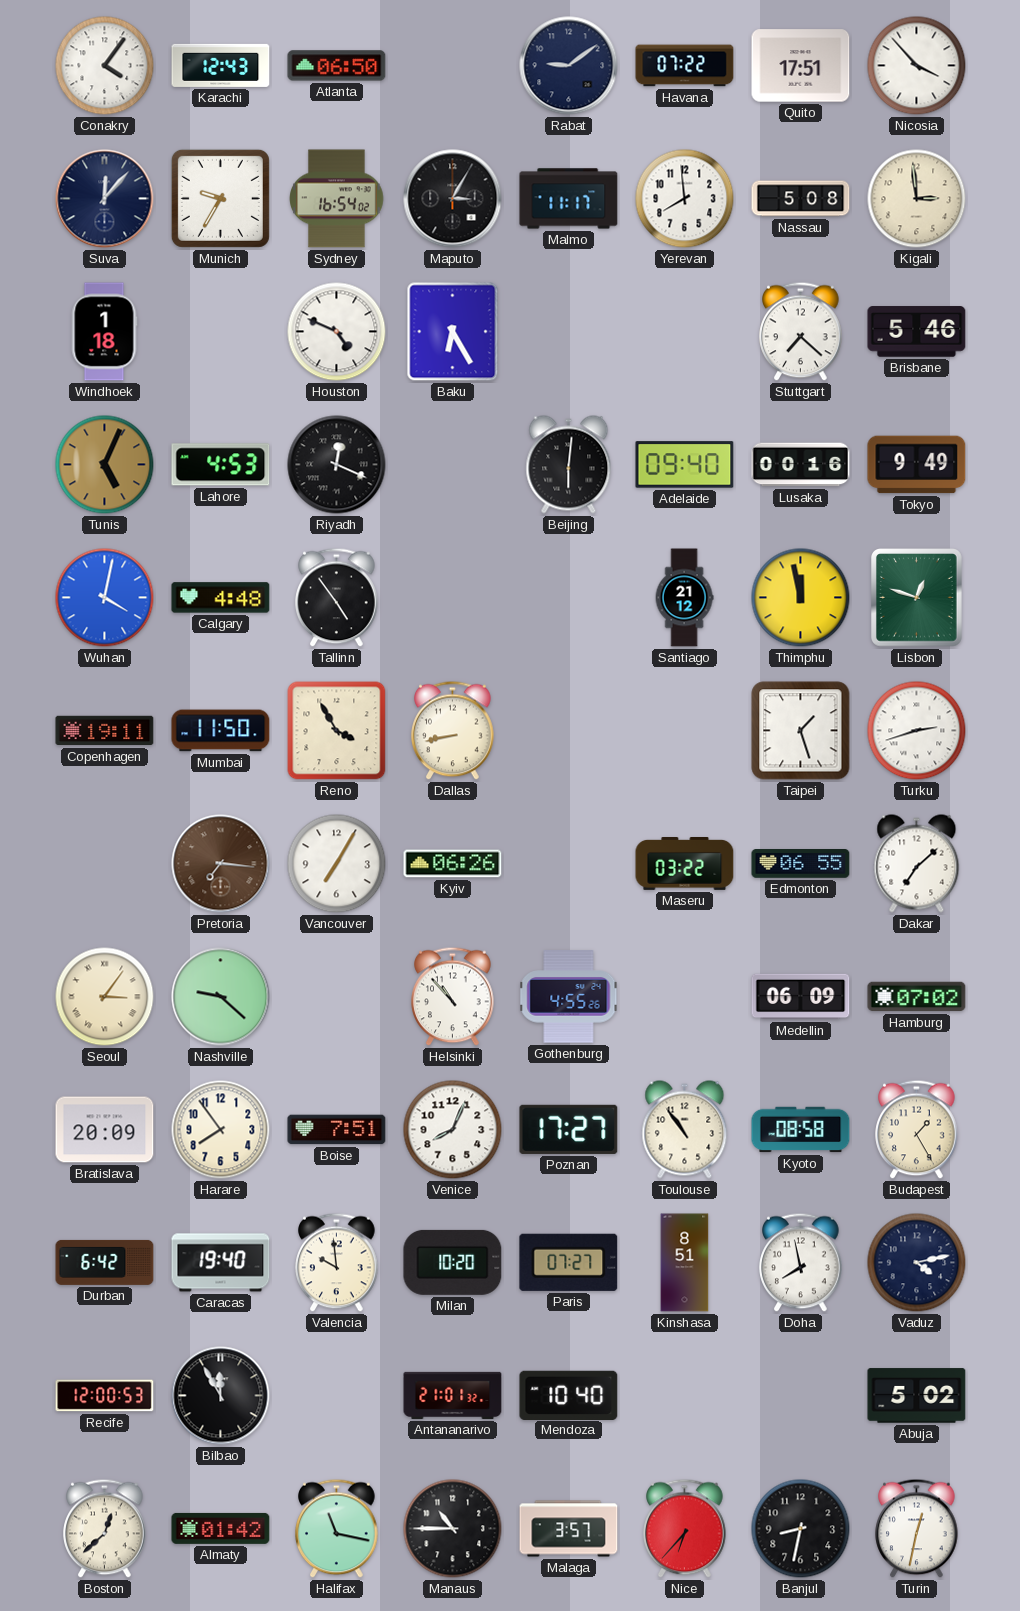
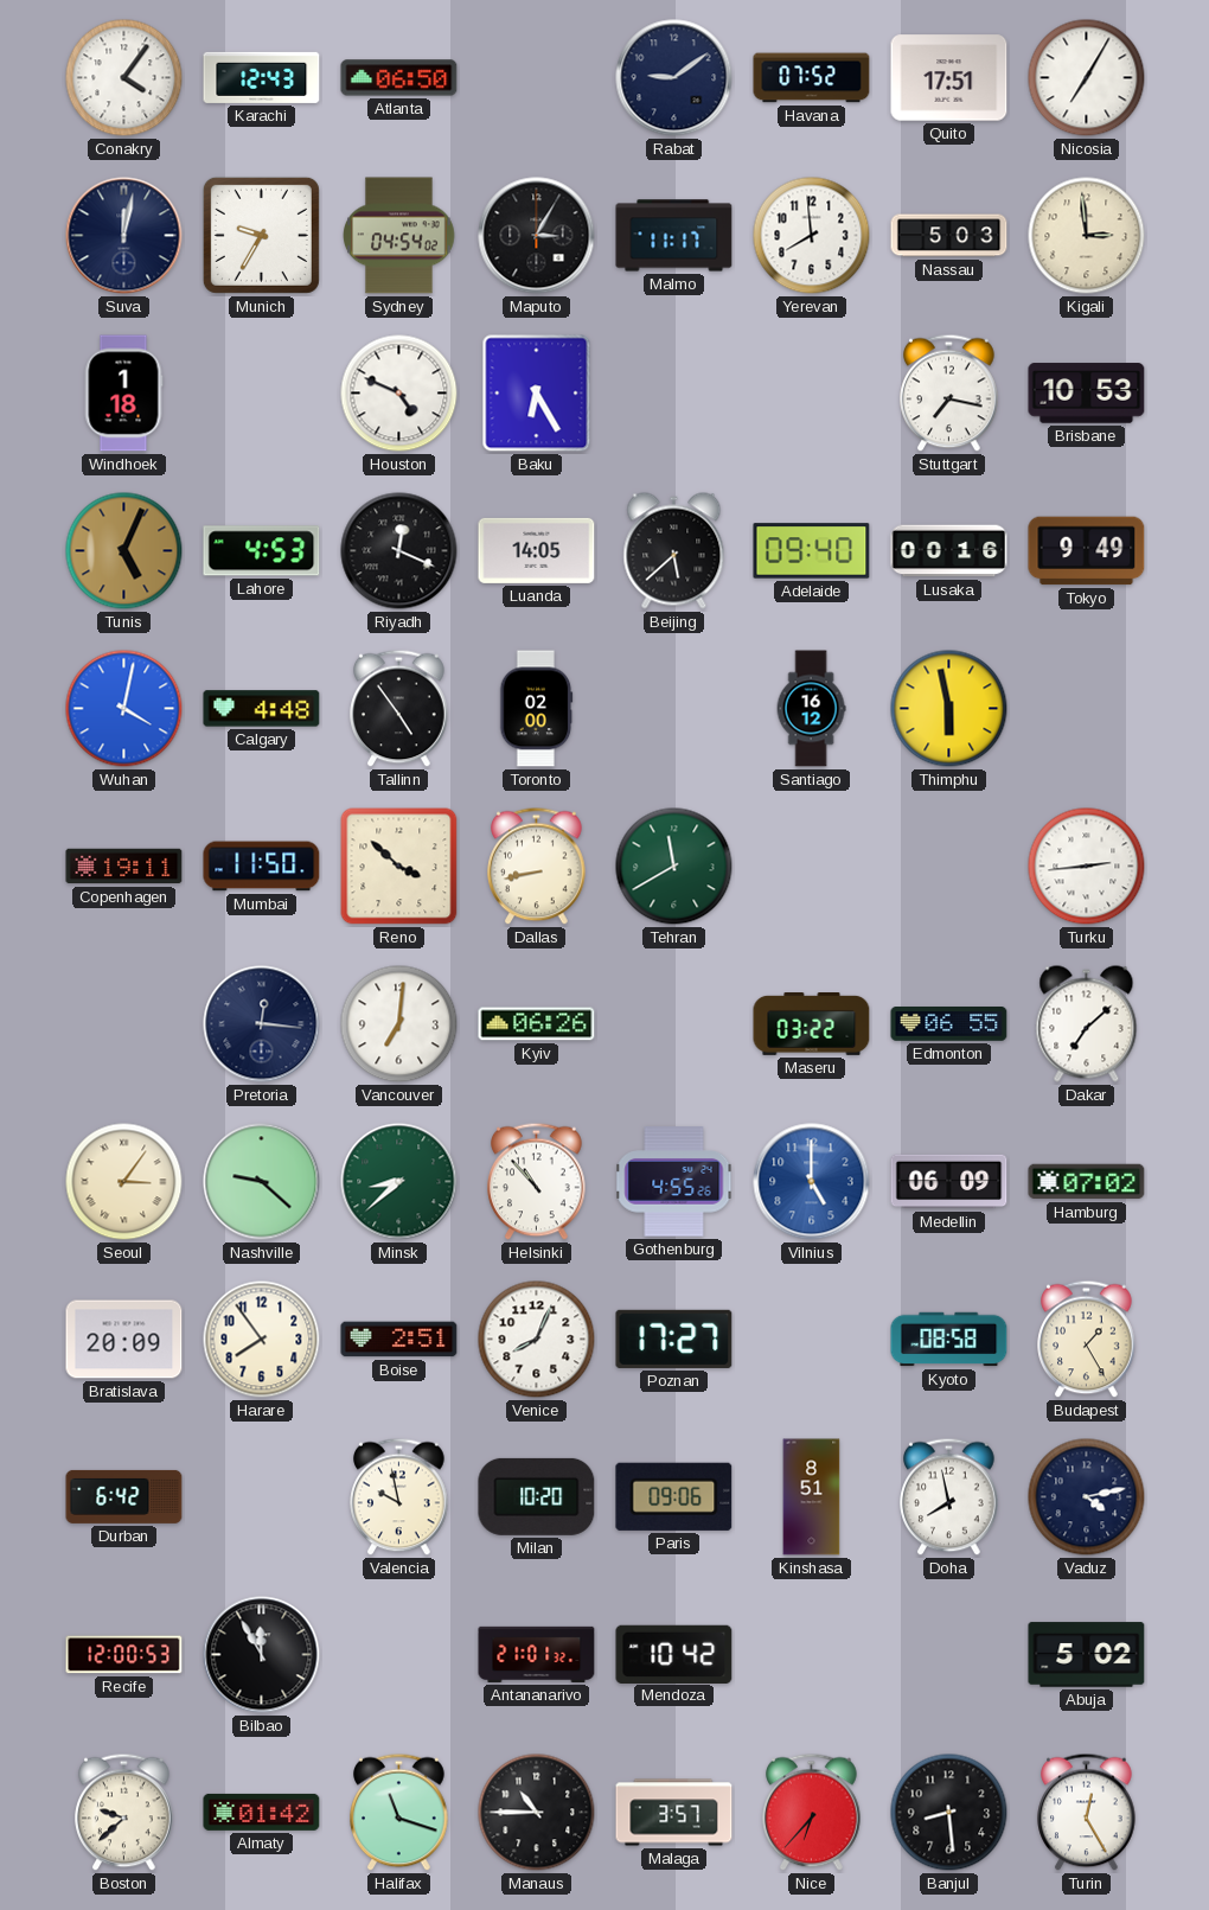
Havana: 07:22 -> 07:52 (812, 78)
Nicosia: 3:53 -> 7:05 (1087, 78)
Suva: 12:07 -> 12:02 (124, 236)
Sydney: 16:54 -> 04:54 (399, 236)
Nassau: 5:08 -> 5:03 (949, 236)
Stuttgart: 7:22 -> 7:17 (949, 394)
Brisbane: 5:46 -> 10:53 (1087, 394)
Luanda: none -> 14:05 (537, 550)
Beijing: 6:01 -> 5:38 (674, 551)
Toronto: none -> 02:00 (537, 709)
Santiago: 21:12 -> 16:12 (811, 709)
Thimphu: 11:58 -> 5:58 (949, 709)
Lisbon: 12:48 -> none (917, 598)
Reno: 3:55 -> 3:52 (399, 867)
Tehran: none -> 11:40 (674, 867)
Taipei: 1:27 -> none (801, 731)
Turku: 2:42 -> 2:44 (1087, 867)
Pretoria: 7:16 -> 12:16 (262, 1024)
Pretoria dial: brown -> navy (262, 1024)
Vancouver: 7:05 -> 7:01 (399, 1024)
Minsk: none -> 8:38 (399, 1182)
Vilnius: none -> 5:00 (812, 1182)
Boise: 7:51 -> 2:51 (399, 1340)
Toulouse: 10:54 -> none (685, 1130)
Caracas: 19:40 -> none (221, 1263)
Valencia: 9:59 -> 9:58 (399, 1497)
Paris: 07:27 -> 09:06 (674, 1496)
Mendoza: 10:40 -> 10:42 (674, 1654)
Boston: 12:38 -> 9:38 (124, 1813)
Halifax: 11:17 -> 11:18 (399, 1813)
Banjul: 8:32 -> 8:29 (949, 1813)
Turin: 12:32 -> 12:25 (1087, 1813)
